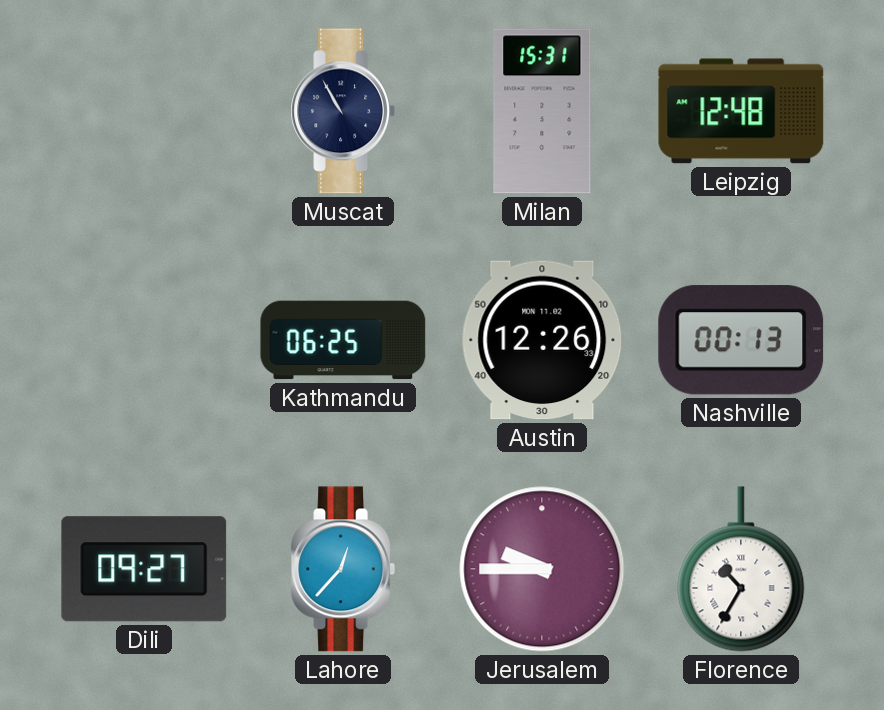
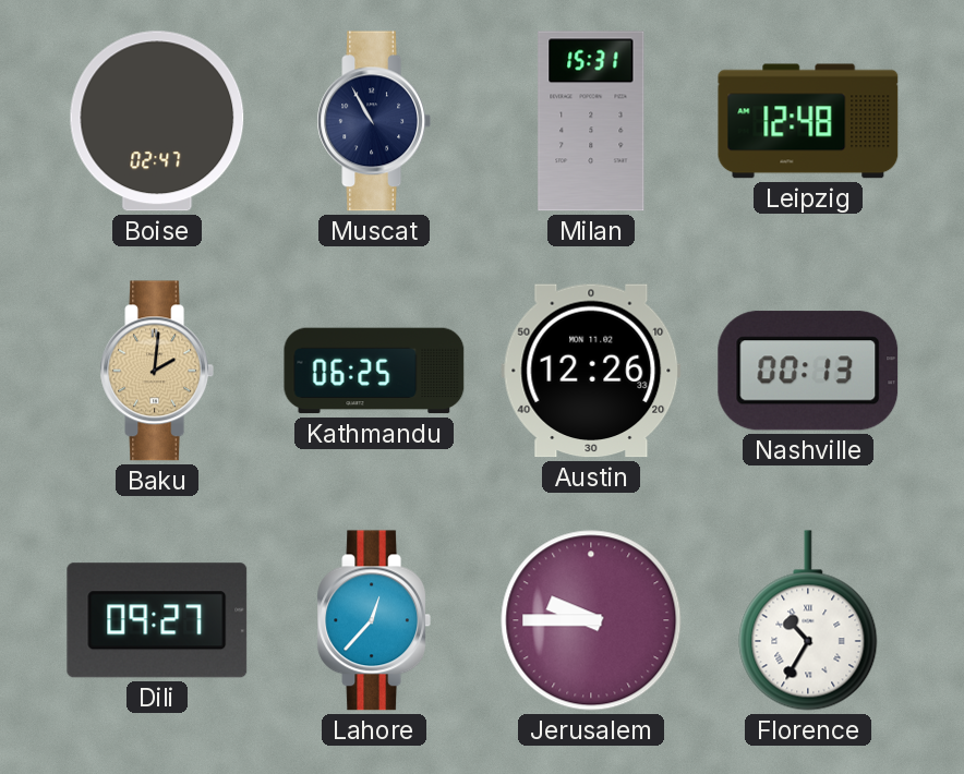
Boise: none -> 02:47 (157, 121)
Baku: none -> 2:01 (156, 371)
